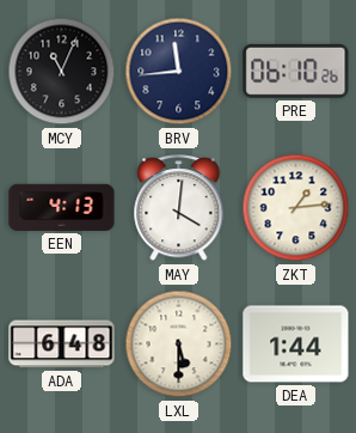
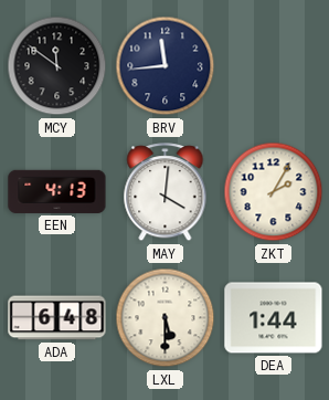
MCY: 11:04 -> 11:51 (57, 66)
PRE: 06:10 -> none (296, 71)
ZKT: 1:14 -> 2:05 (274, 192)
